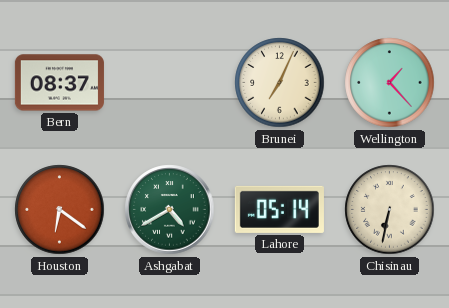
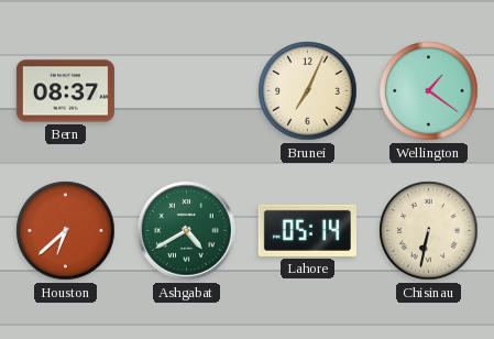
Wellington: 1:23 -> 1:21 (429, 91)
Houston: 6:21 -> 6:38 (66, 231)
